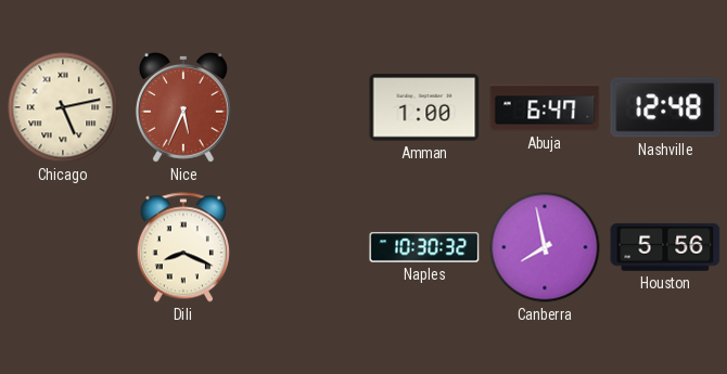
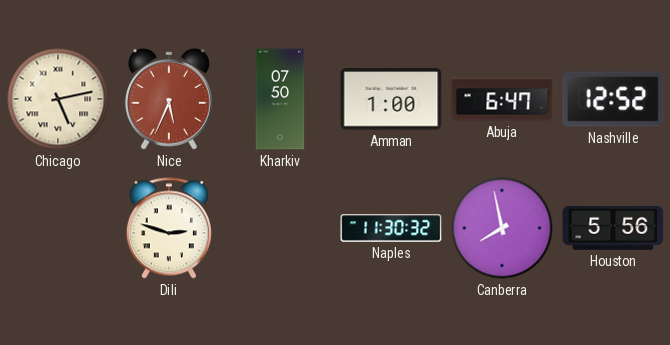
Kharkiv: none -> 07:50 (280, 99)
Nashville: 12:48 -> 12:52 (613, 99)
Dili: 8:19 -> 2:48 (169, 228)
Naples: 10:30 -> 11:30 (391, 228)
